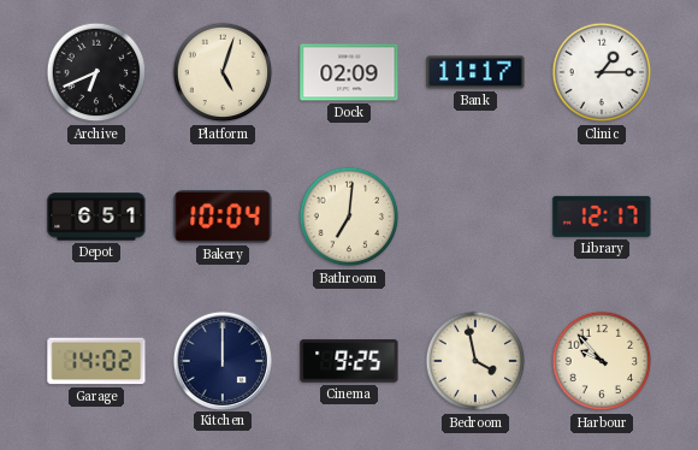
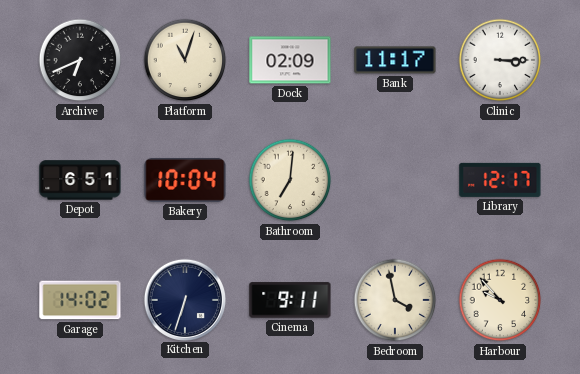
Platform: 5:03 -> 11:03 (185, 60)
Clinic: 1:15 -> 3:15 (500, 60)
Kitchen: 12:00 -> 6:33 (184, 299)
Cinema: 9:25 -> 9:11 (290, 300)
